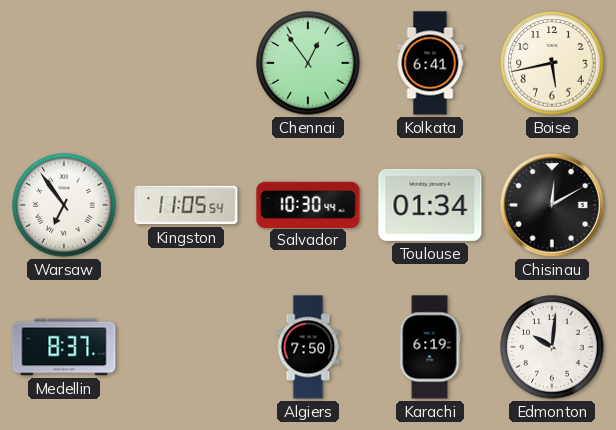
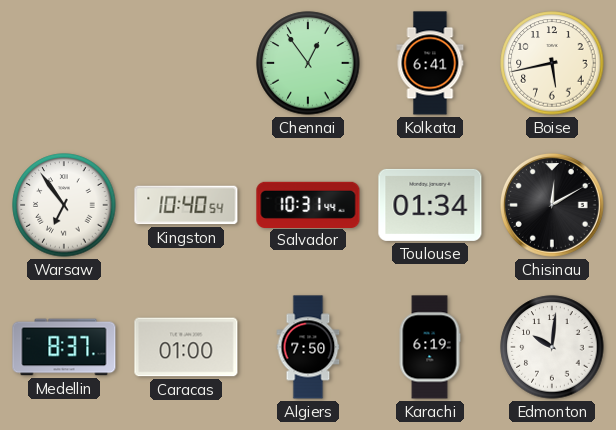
Kingston: 11:05 -> 10:40 (186, 205)
Salvador: 10:30 -> 10:31 (308, 204)
Caracas: none -> 01:00 (186, 347)
